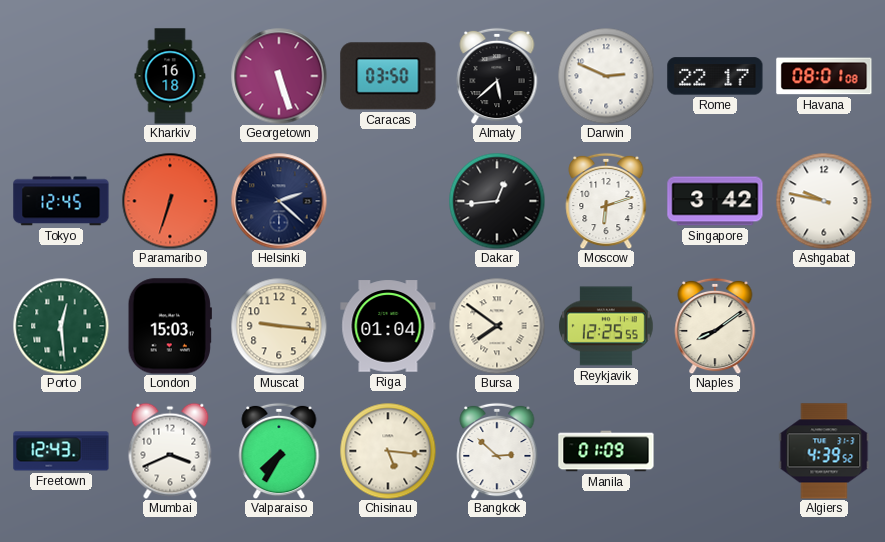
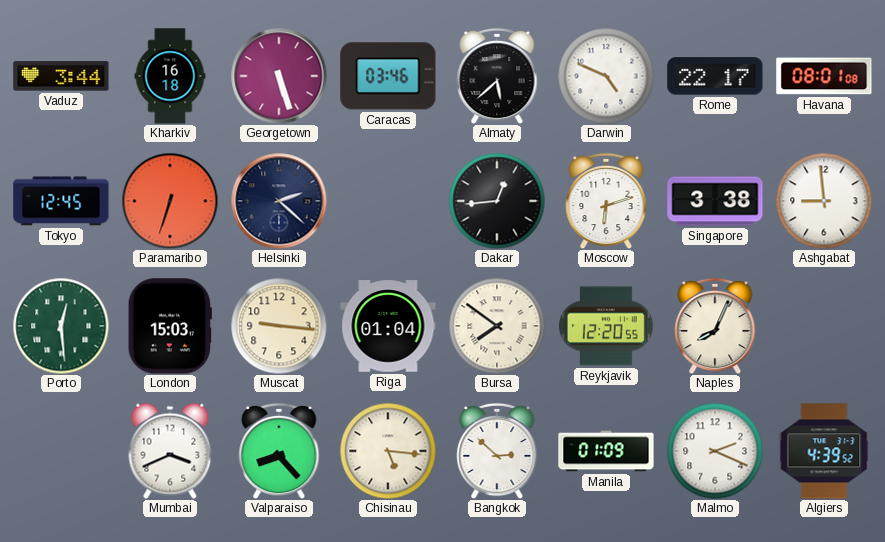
Vaduz: none -> 3:44 (61, 76)
Caracas: 03:50 -> 03:46 (388, 76)
Darwin: 2:49 -> 4:49 (606, 76)
Singapore: 3:42 -> 3:38 (715, 201)
Ashgabat: 9:47 -> 8:59 (824, 201)
Reykjavik: 12:25 -> 12:20 (606, 326)
Naples: 8:09 -> 8:04 (715, 326)
Freetown: 12:43 -> none (61, 451)
Valparaiso: 7:35 -> 8:23 (279, 451)
Malmo: none -> 2:19 (715, 451)
